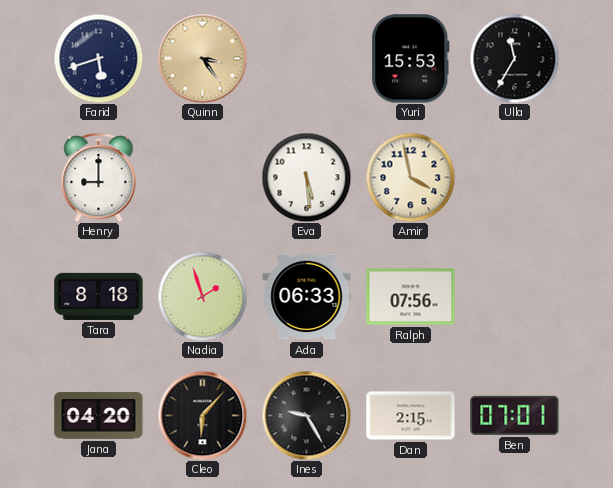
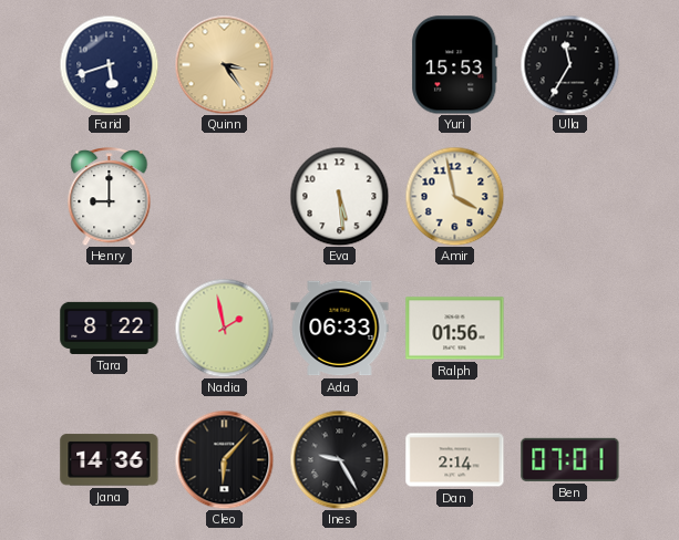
Tara: 8:18 -> 8:22 (110, 328)
Nadia: 1:57 -> 1:58 (224, 328)
Ralph: 07:56 -> 01:56 (455, 329)
Jana: 04:20 -> 14:36 (110, 460)
Dan: 2:15 -> 2:14 (455, 460)
